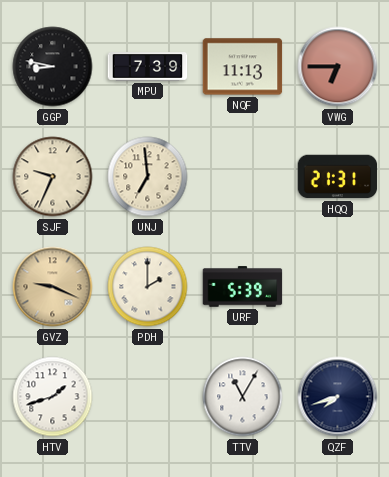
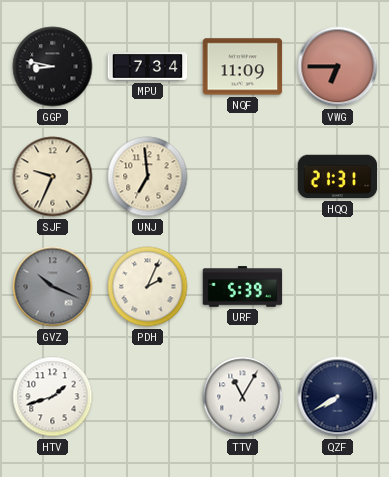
MPU: 7:39 -> 7:34 (148, 67)
NQF: 11:13 -> 11:09 (243, 67)
GVZ: 9:19 -> 10:19 (53, 287)
GVZ dial: champagne -> grey (53, 287)
PDH: 2:00 -> 2:04 (148, 287)
QZF: 7:42 -> 7:40 (338, 397)
